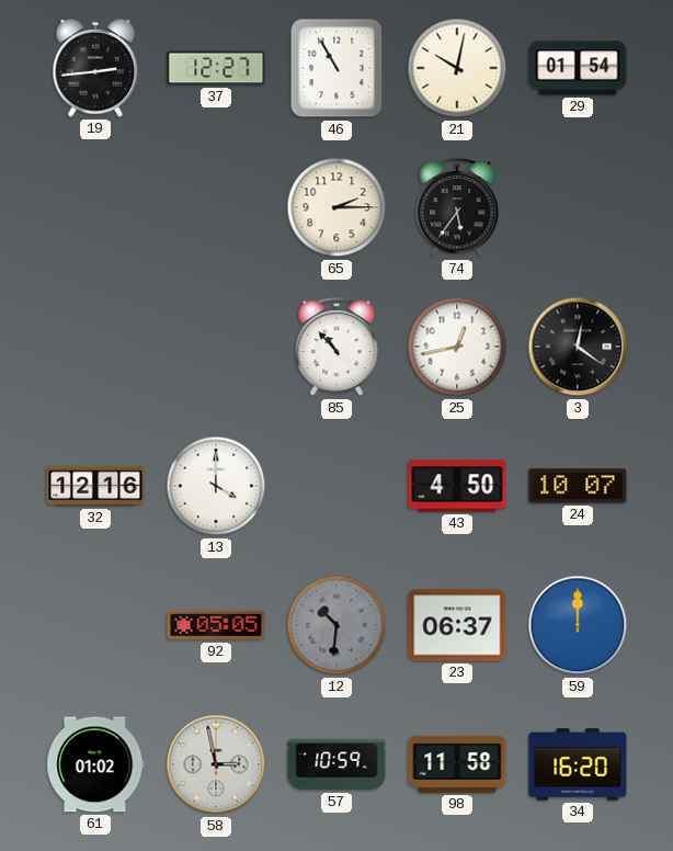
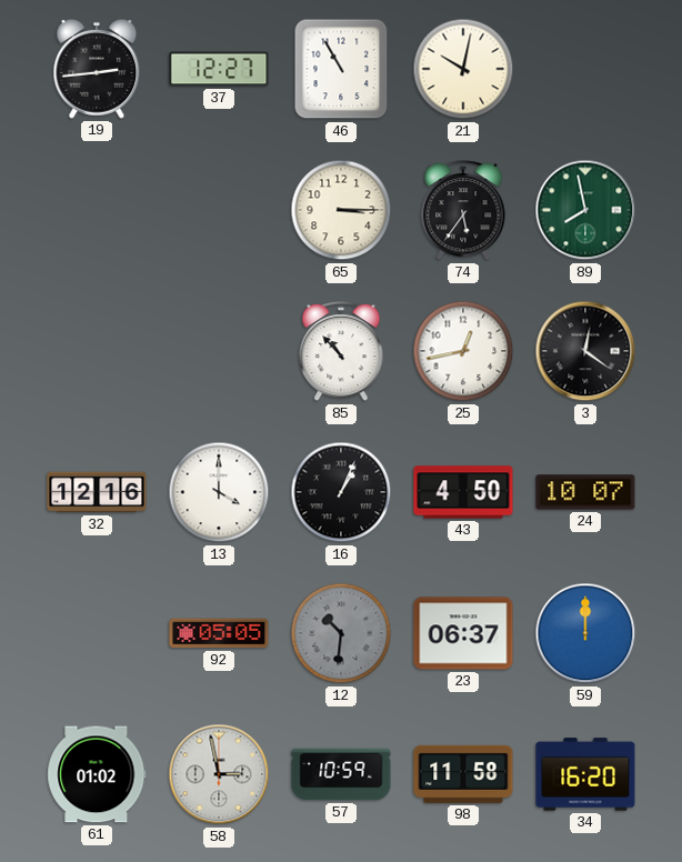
29: 01:54 -> none (578, 68)
65: 2:15 -> 3:15 (341, 210)
89: none -> 7:58 (585, 210)
16: none -> 1:04 (341, 492)
